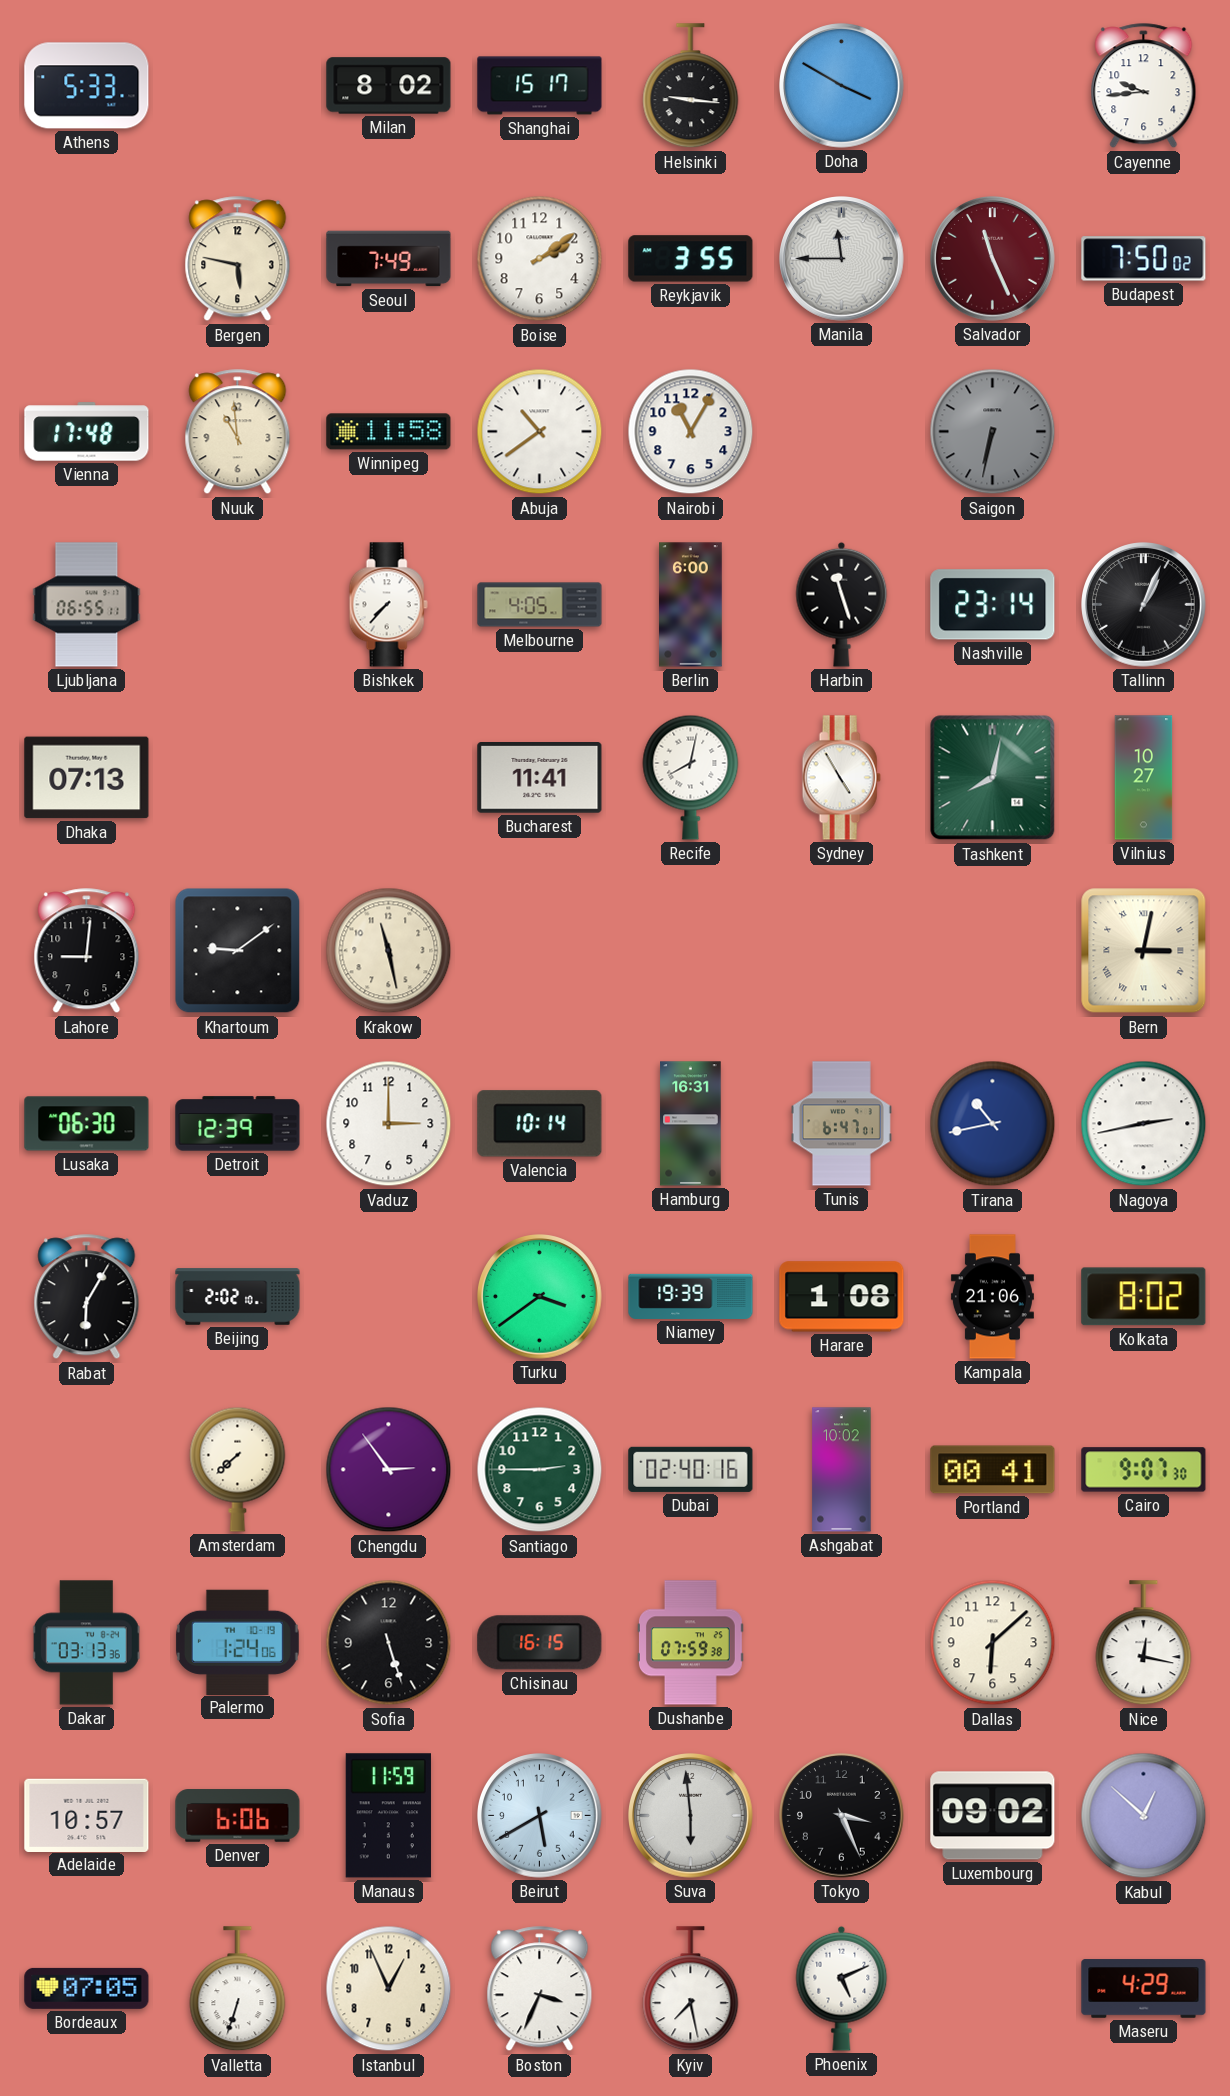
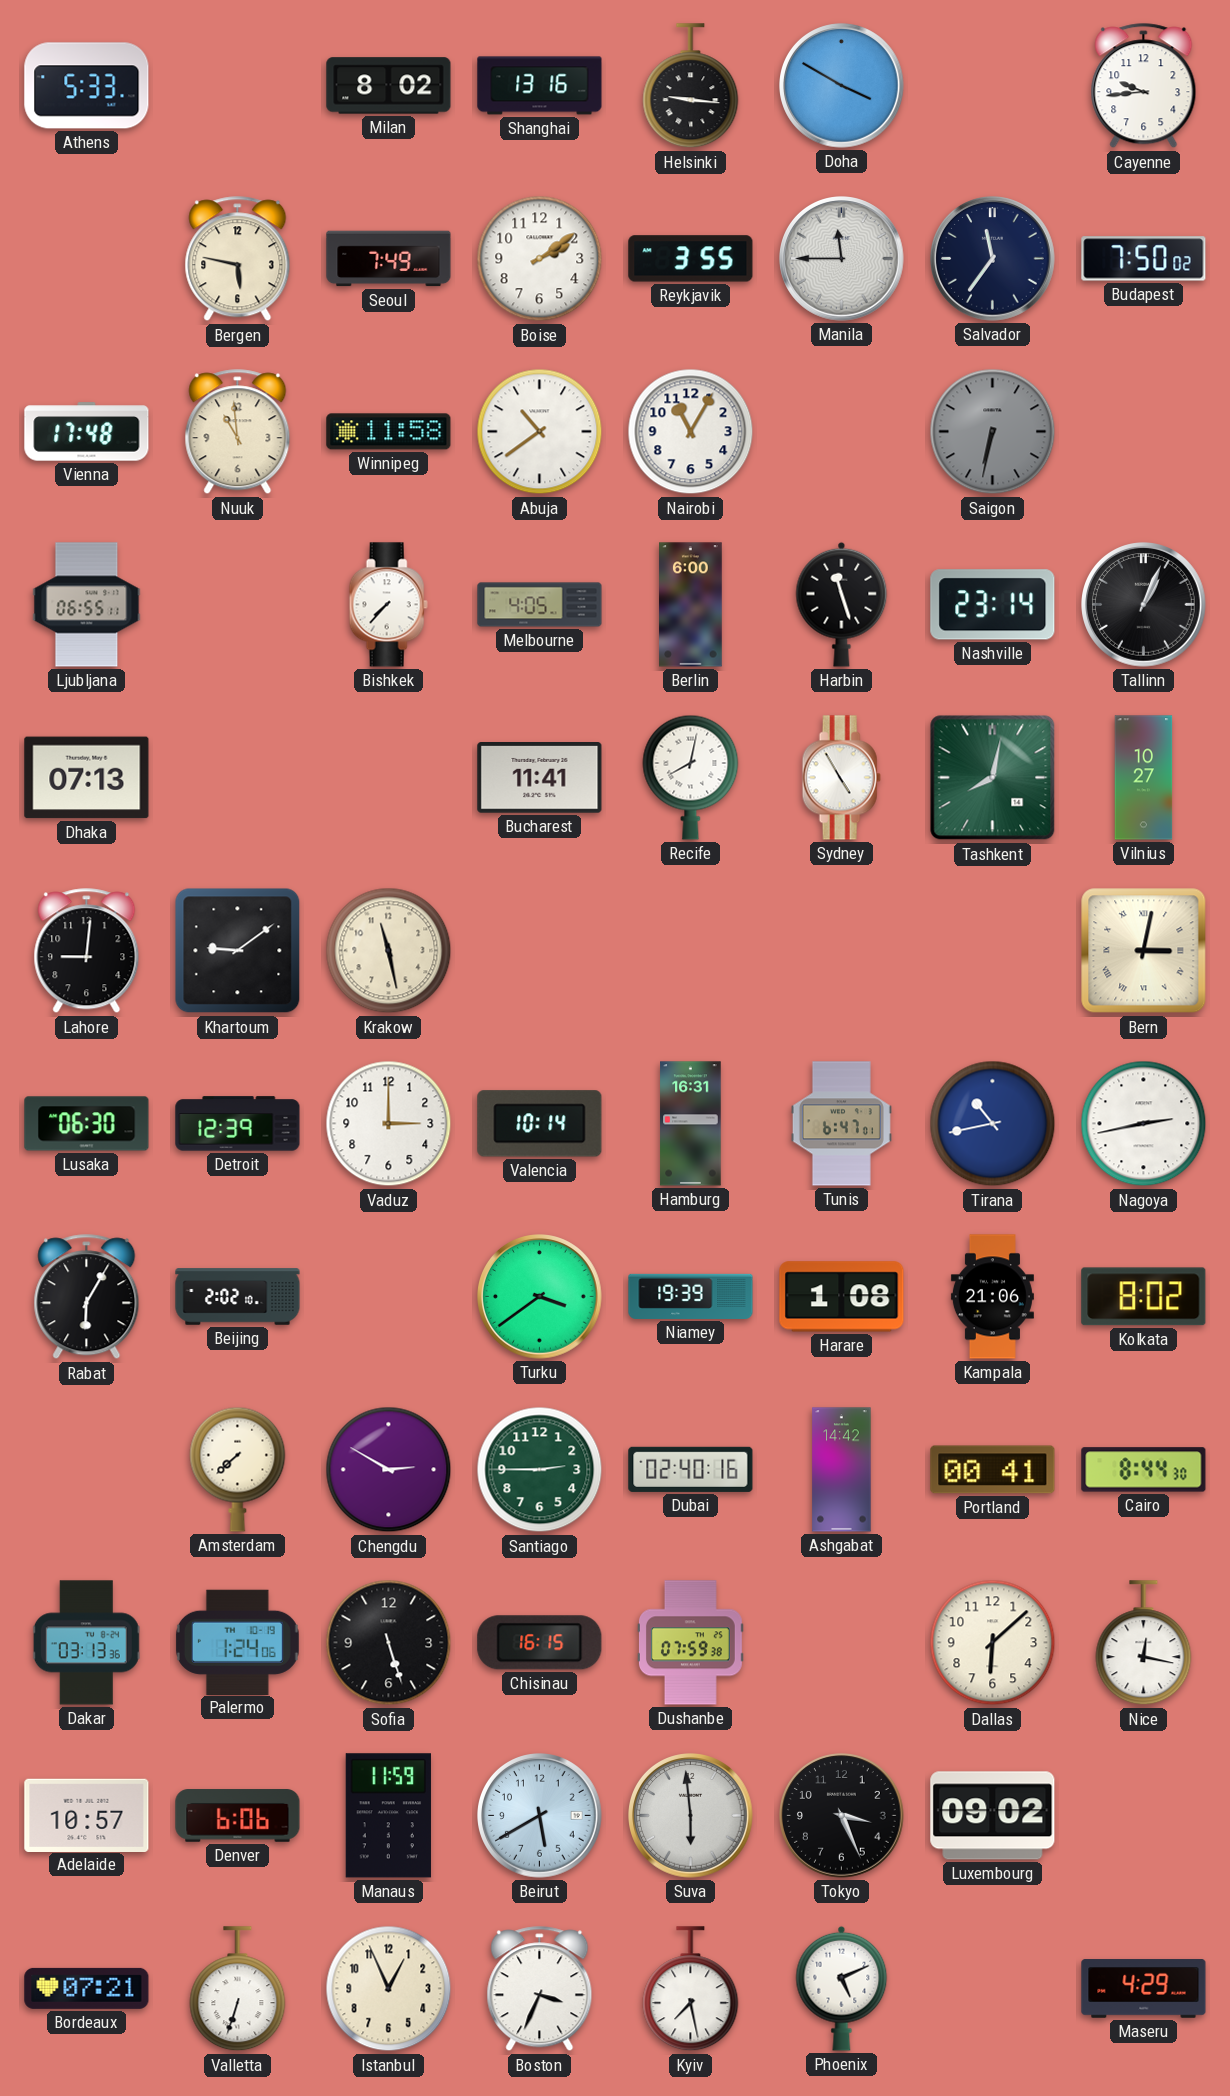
Shanghai: 15:17 -> 13:16 (540, 86)
Salvador: 11:26 -> 11:36 (993, 259)
Salvador dial: burgundy -> navy (993, 259)
Chengdu: 2:54 -> 2:50 (389, 1470)
Ashgabat: 10:02 -> 14:42 (842, 1470)
Cairo: 9:07 -> 8:44 (1144, 1470)
Kabul: 12:52 -> none (1144, 1816)
Bordeaux: 07:05 -> 07:21 (87, 1988)
